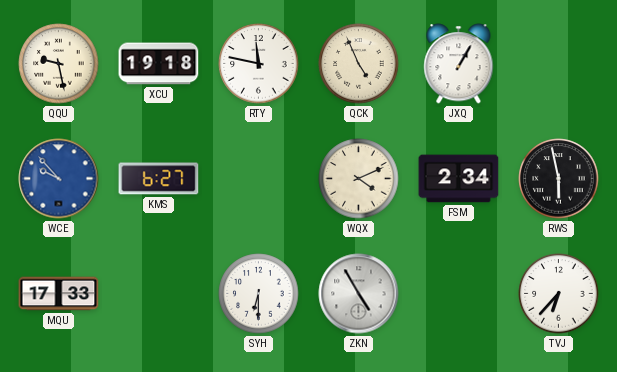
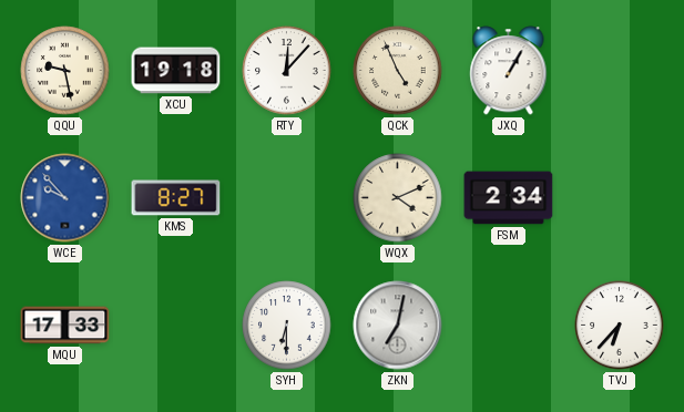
RTY: 11:47 -> 12:07 (287, 71)
KMS: 6:27 -> 8:27 (176, 198)
RWS: 5:58 -> none (559, 179)
ZKN: 4:55 -> 7:02 (398, 326)
